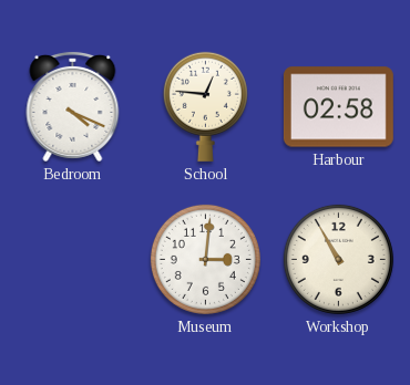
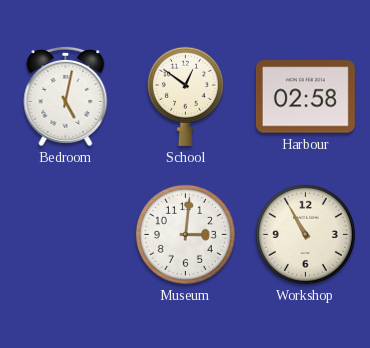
Bedroom: 4:19 -> 5:02 (66, 96)
School: 12:46 -> 12:51 (185, 96)
